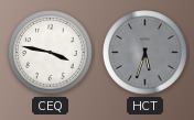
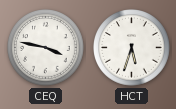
HCT dial: grey -> white (132, 48)
